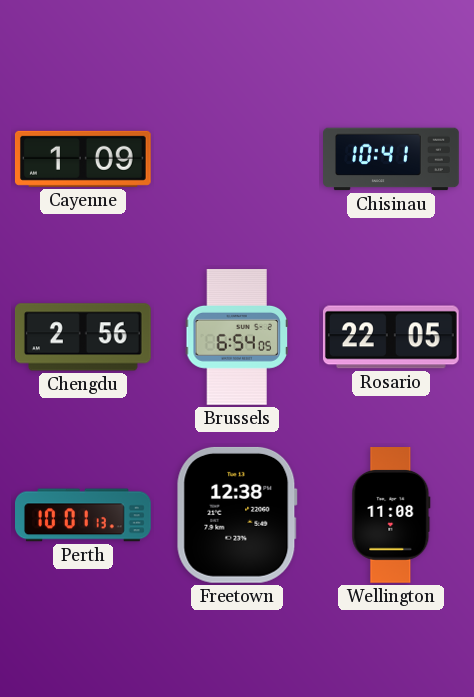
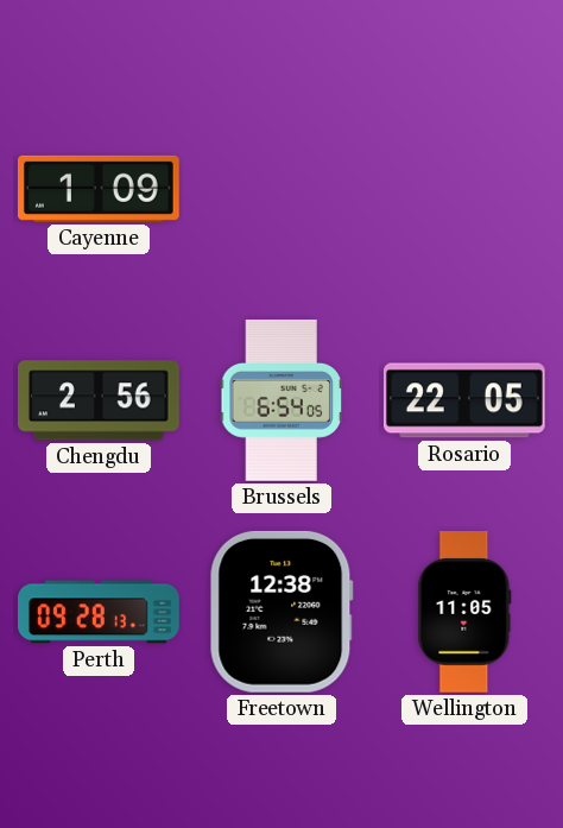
Chisinau: 10:41 -> none (391, 159)
Perth: 10:01 -> 09:28 (100, 612)
Wellington: 11:08 -> 11:05 (464, 613)
